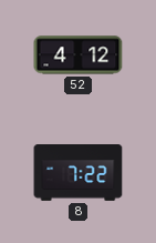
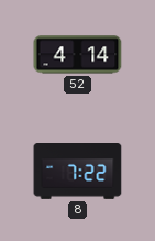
52: 4:12 -> 4:14 (78, 55)
